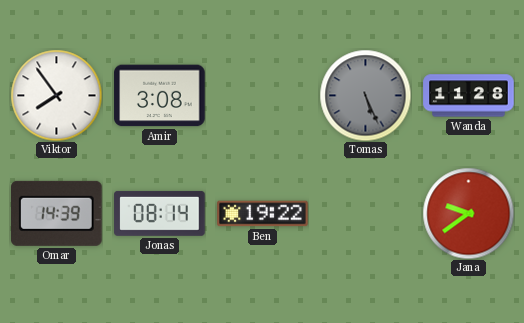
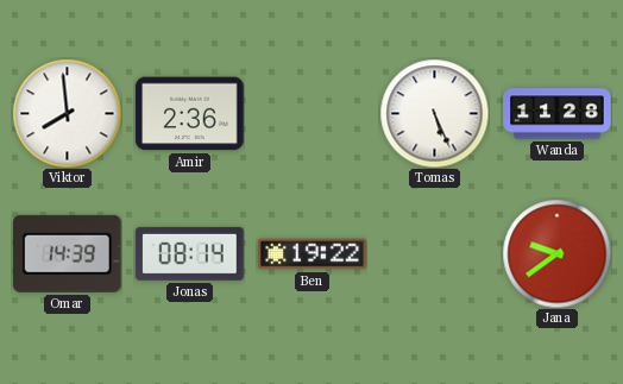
Viktor: 7:54 -> 7:59 (67, 113)
Amir: 3:08 -> 2:36 (190, 114)
Tomas dial: grey -> white (434, 113)
